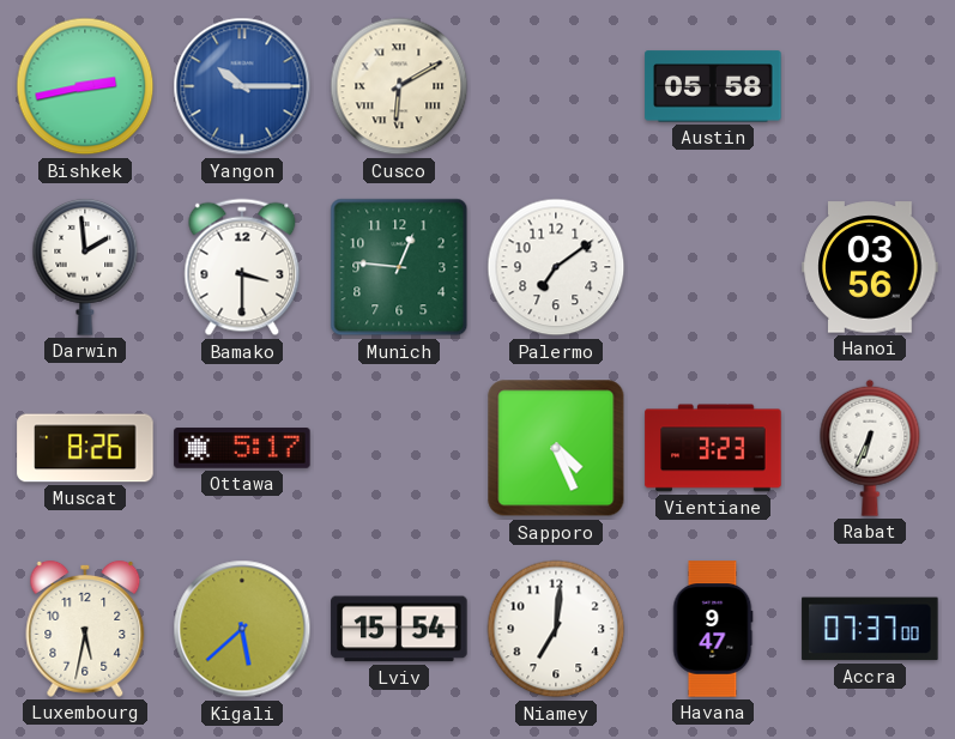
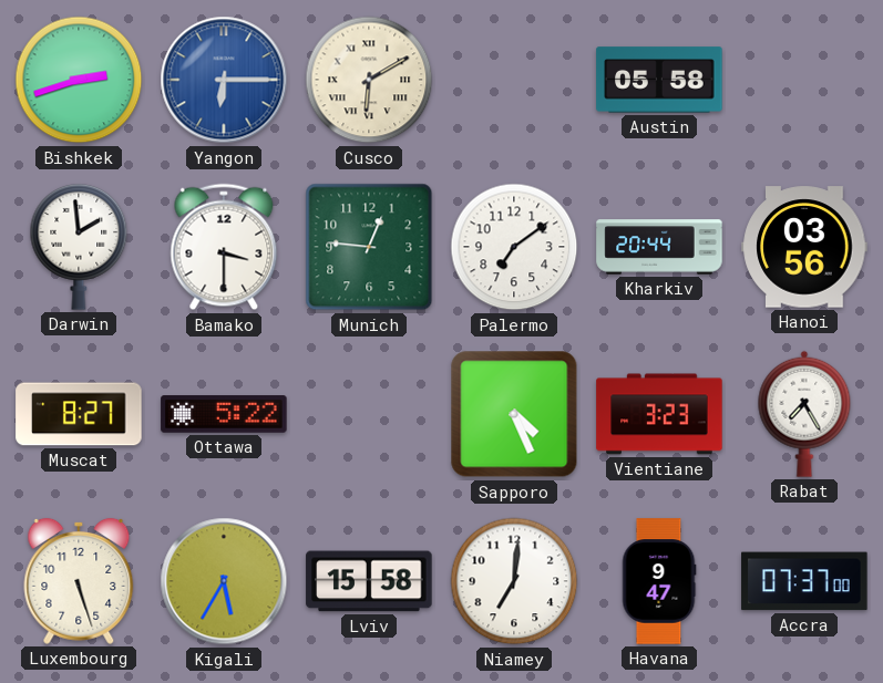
Bishkek: 2:43 -> 2:42 (79, 80)
Yangon: 10:15 -> 6:15 (224, 80)
Kharkiv: none -> 20:44 (659, 247)
Muscat: 8:26 -> 8:27 (79, 414)
Ottawa: 5:17 -> 5:22 (224, 414)
Rabat: 6:34 -> 7:25 (804, 414)
Luxembourg: 5:32 -> 5:27 (79, 581)
Kigali: 5:38 -> 5:35 (224, 581)
Lviv: 15:54 -> 15:58 (369, 581)
